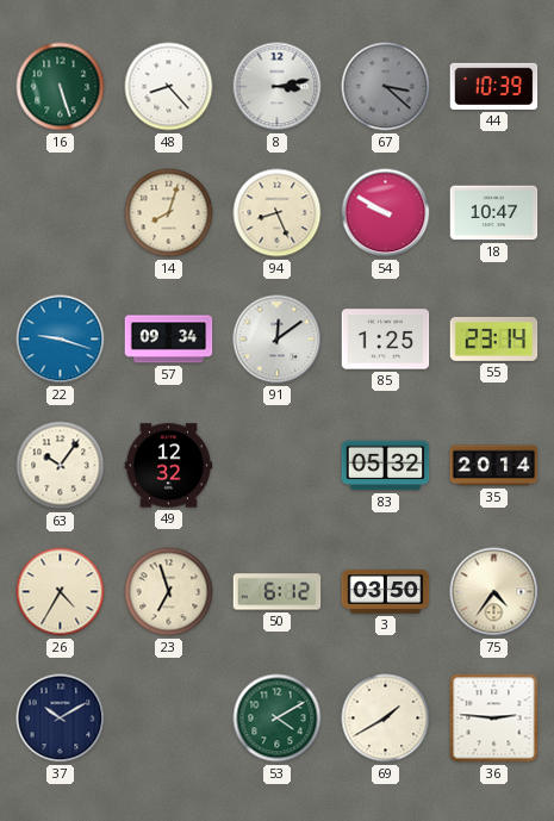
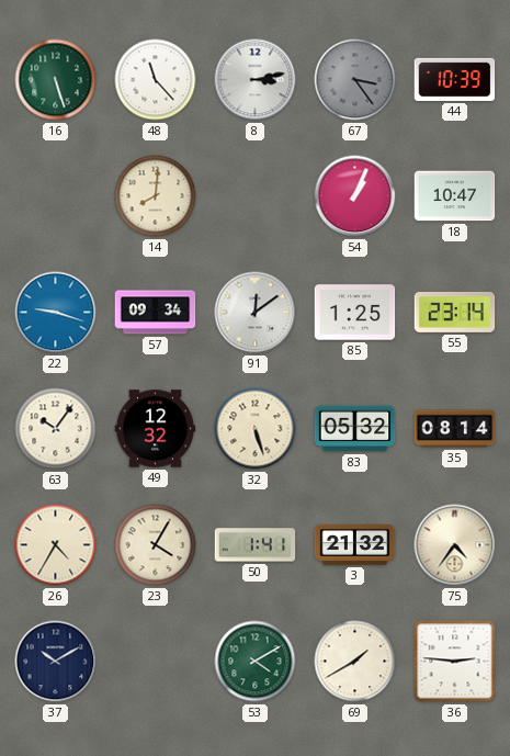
48: 8:23 -> 11:23 (156, 80)
67: 3:22 -> 3:24 (355, 80)
14: 8:03 -> 8:01 (156, 196)
94: 8:26 -> none (278, 213)
54: 9:50 -> 1:04 (355, 196)
32: none -> 5:27 (256, 429)
35: 20:14 -> 08:14 (455, 429)
23: 6:57 -> 4:05 (156, 545)
50: 6:12 -> 1:41 (256, 545)
3: 03:50 -> 21:32 (355, 545)
